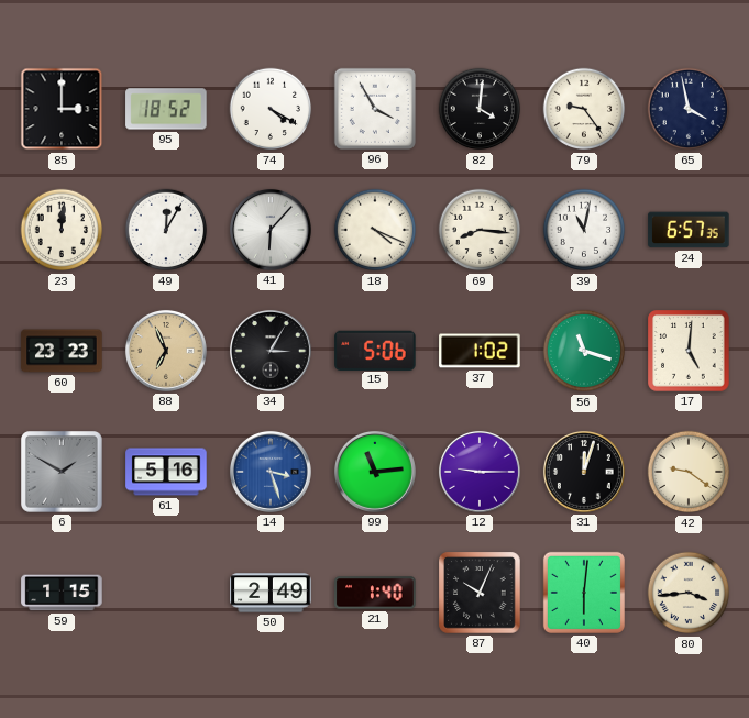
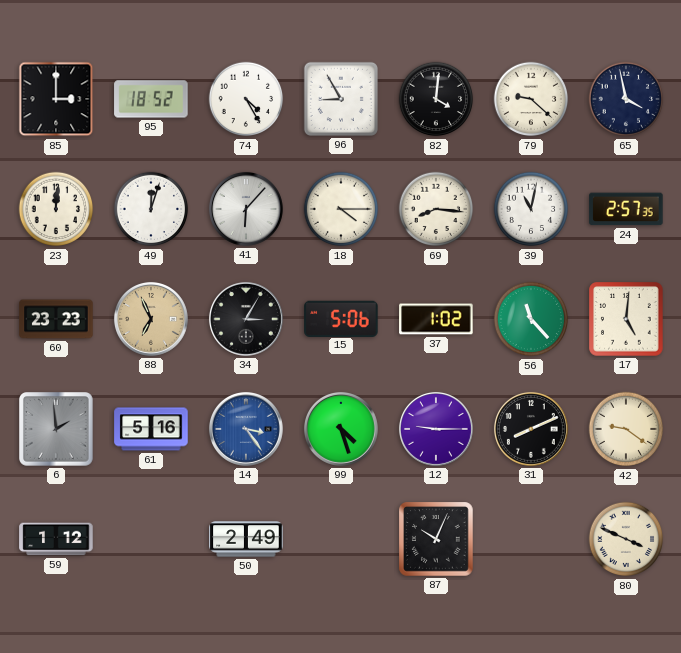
74: 4:20 -> 4:25 (246, 99)
96: 3:55 -> 8:55 (341, 99)
79: 9:24 -> 9:22 (531, 99)
49: 12:05 -> 12:03 (151, 209)
18: 4:19 -> 4:15 (341, 209)
24: 6:57 -> 2:57 (626, 209)
56: 11:18 -> 11:23 (531, 319)
6: 1:50 -> 1:59 (57, 430)
14: 3:27 -> 3:24 (246, 429)
99: 11:14 -> 4:27 (341, 429)
31: 12:03 -> 8:11 (531, 429)
59: 1:15 -> 1:12 (56, 539)
21: 1:40 -> none (375, 593)
40: 6:01 -> none (584, 593)
80: 3:44 -> 3:49 (626, 539)
